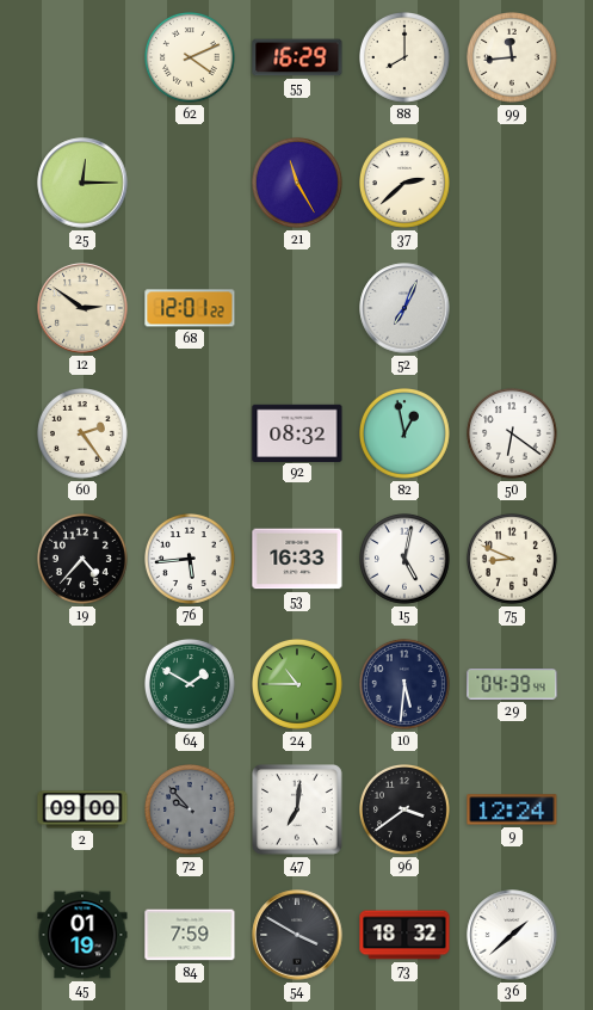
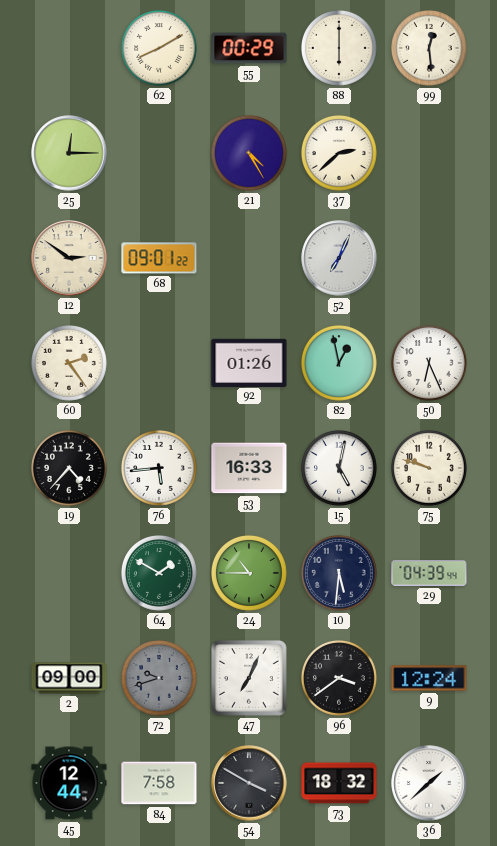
62: 4:11 -> 8:10 (160, 49)
55: 16:29 -> 00:29 (249, 48)
88: 8:00 -> 6:00 (340, 49)
99: 11:44 -> 12:29 (430, 49)
21: 11:25 -> 4:25 (250, 154)
68: 12:01 -> 09:01 (159, 258)
92: 08:32 -> 01:26 (249, 362)
50: 6:21 -> 6:26 (430, 364)
75: 8:49 -> 9:48 (430, 469)
72: 9:53 -> 9:42 (160, 679)
47: 7:01 -> 7:04 (250, 679)
45: 01:19 -> 12:44 (69, 783)
84: 7:59 -> 7:58 (159, 783)
